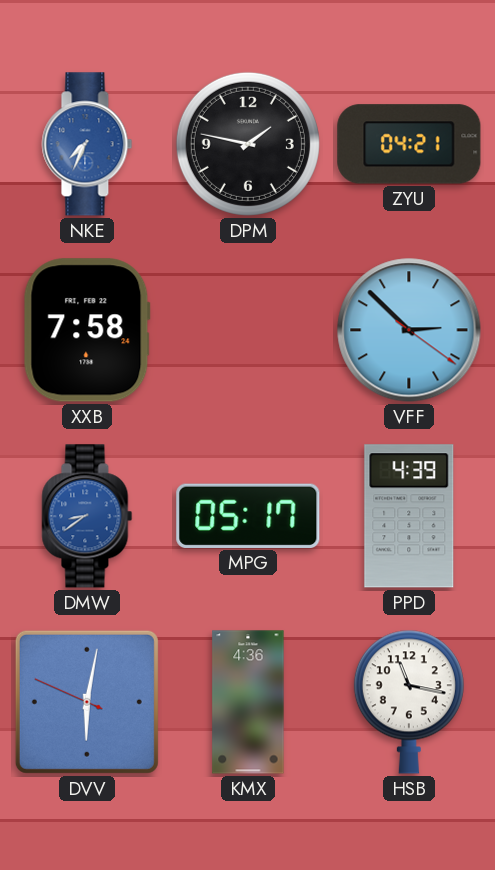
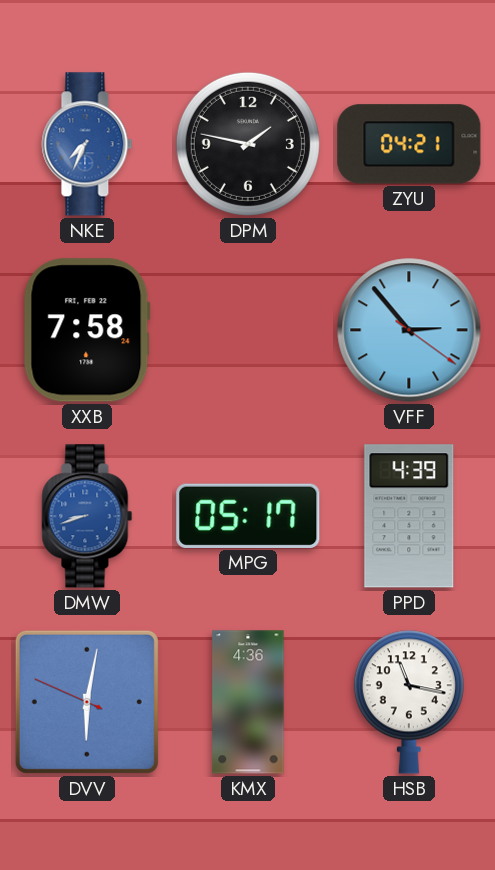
VFF: 2:52 -> 2:53 (409, 330)
DMW: 8:39 -> 8:42 (87, 516)
